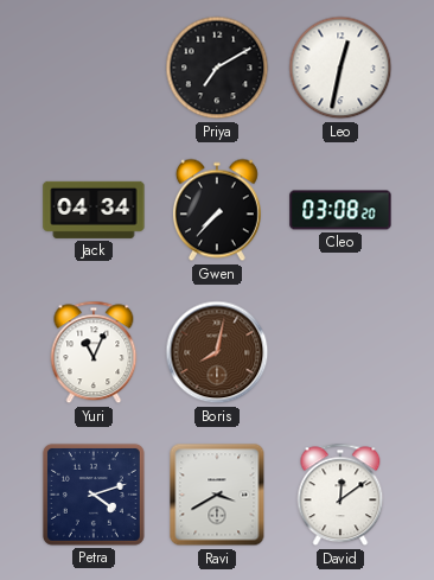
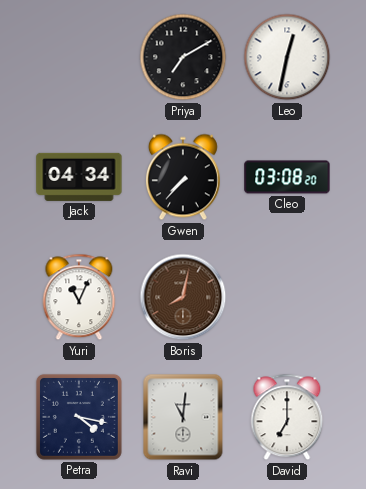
Petra: 4:12 -> 4:17 (79, 417)
Ravi: 3:40 -> 11:01 (183, 417)
David: 12:09 -> 7:00 (287, 417)
